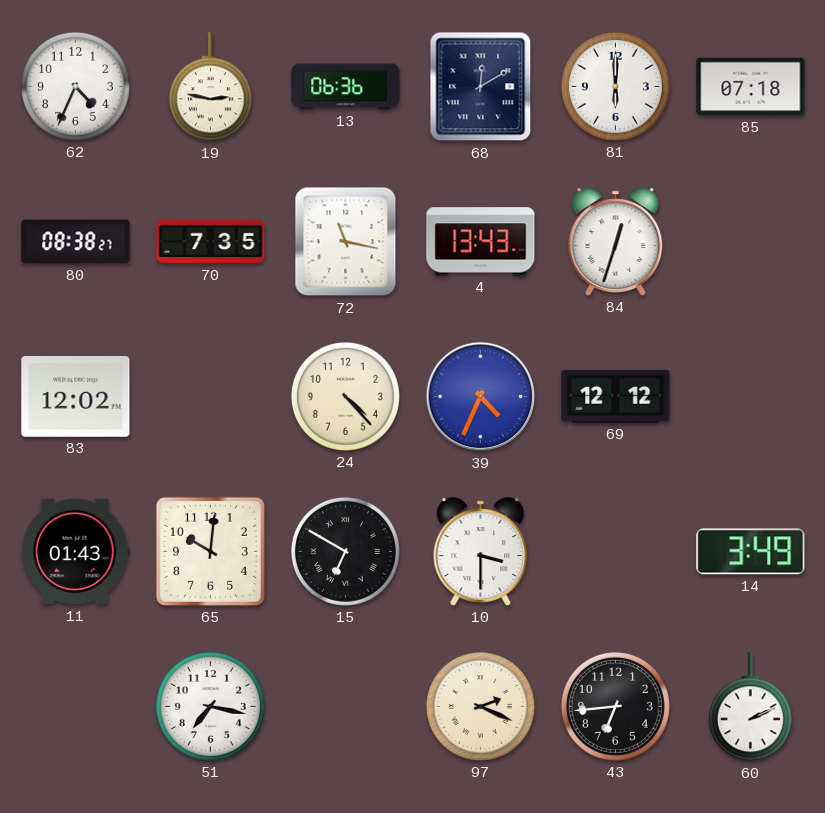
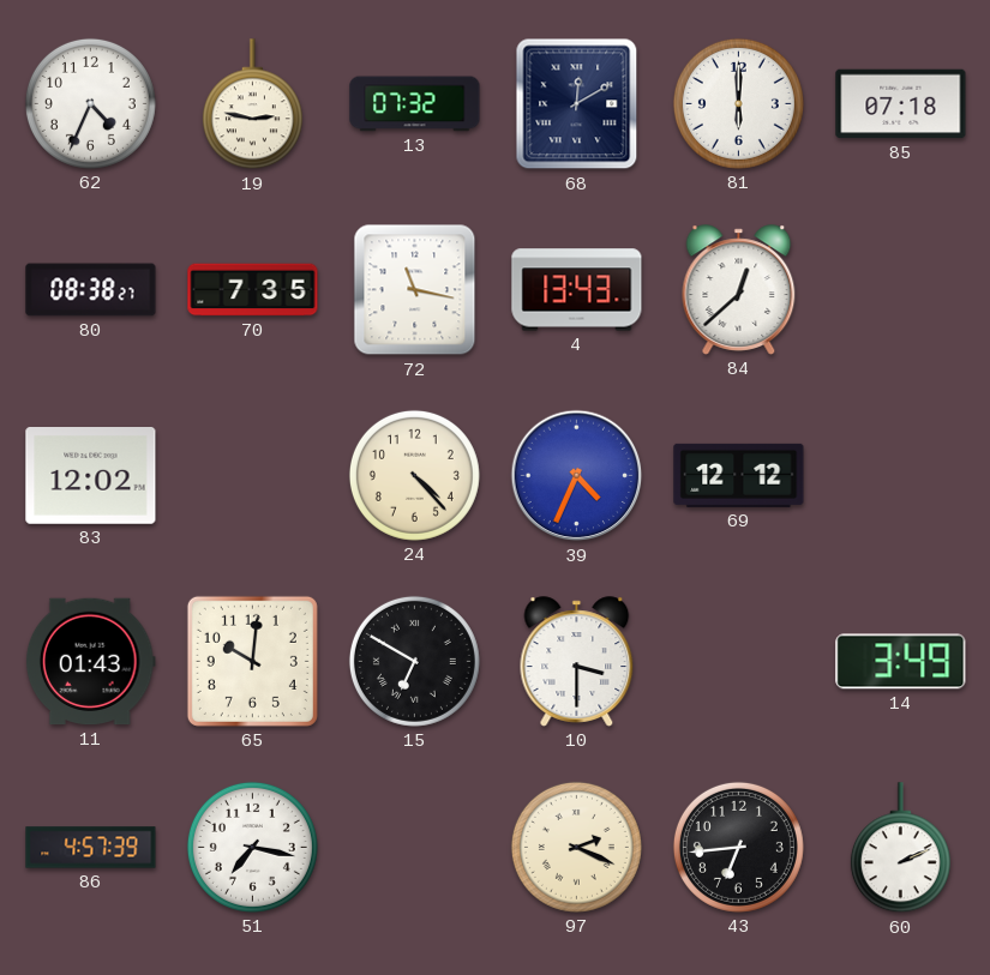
13: 06:36 -> 07:32 (415, 104)
84: 12:33 -> 12:38 (739, 290)
86: none -> 4:57 (91, 848)
